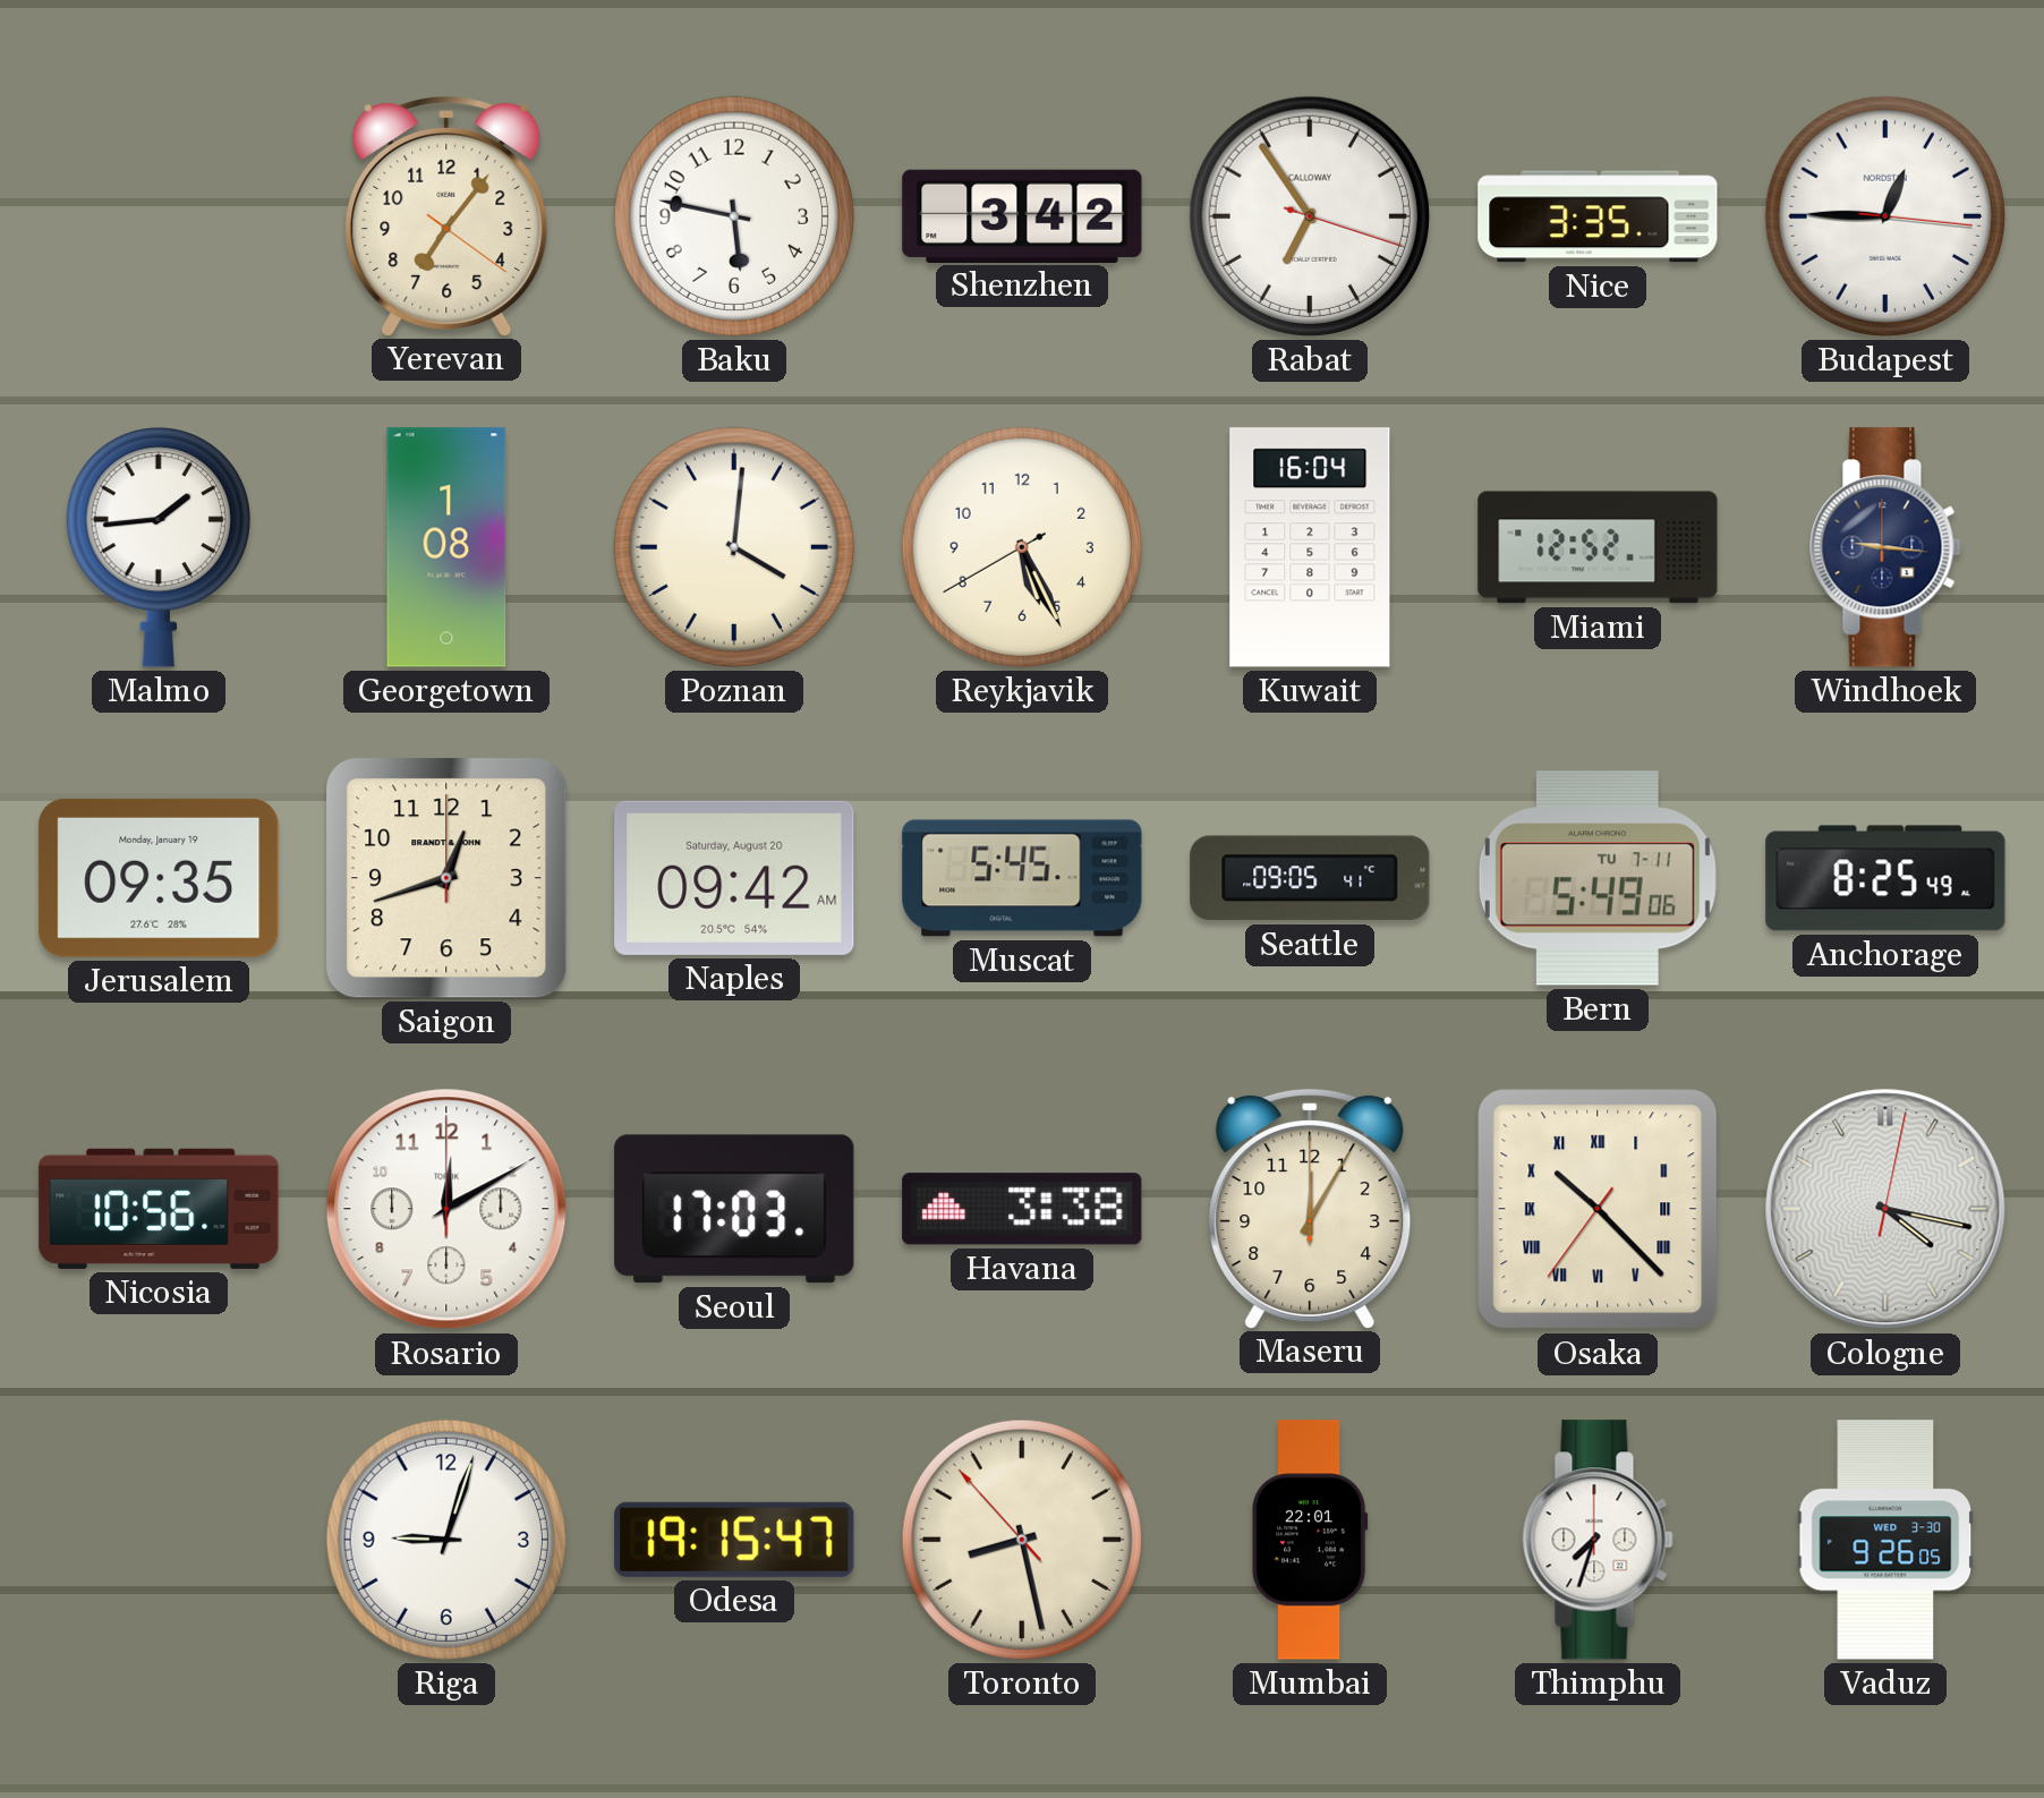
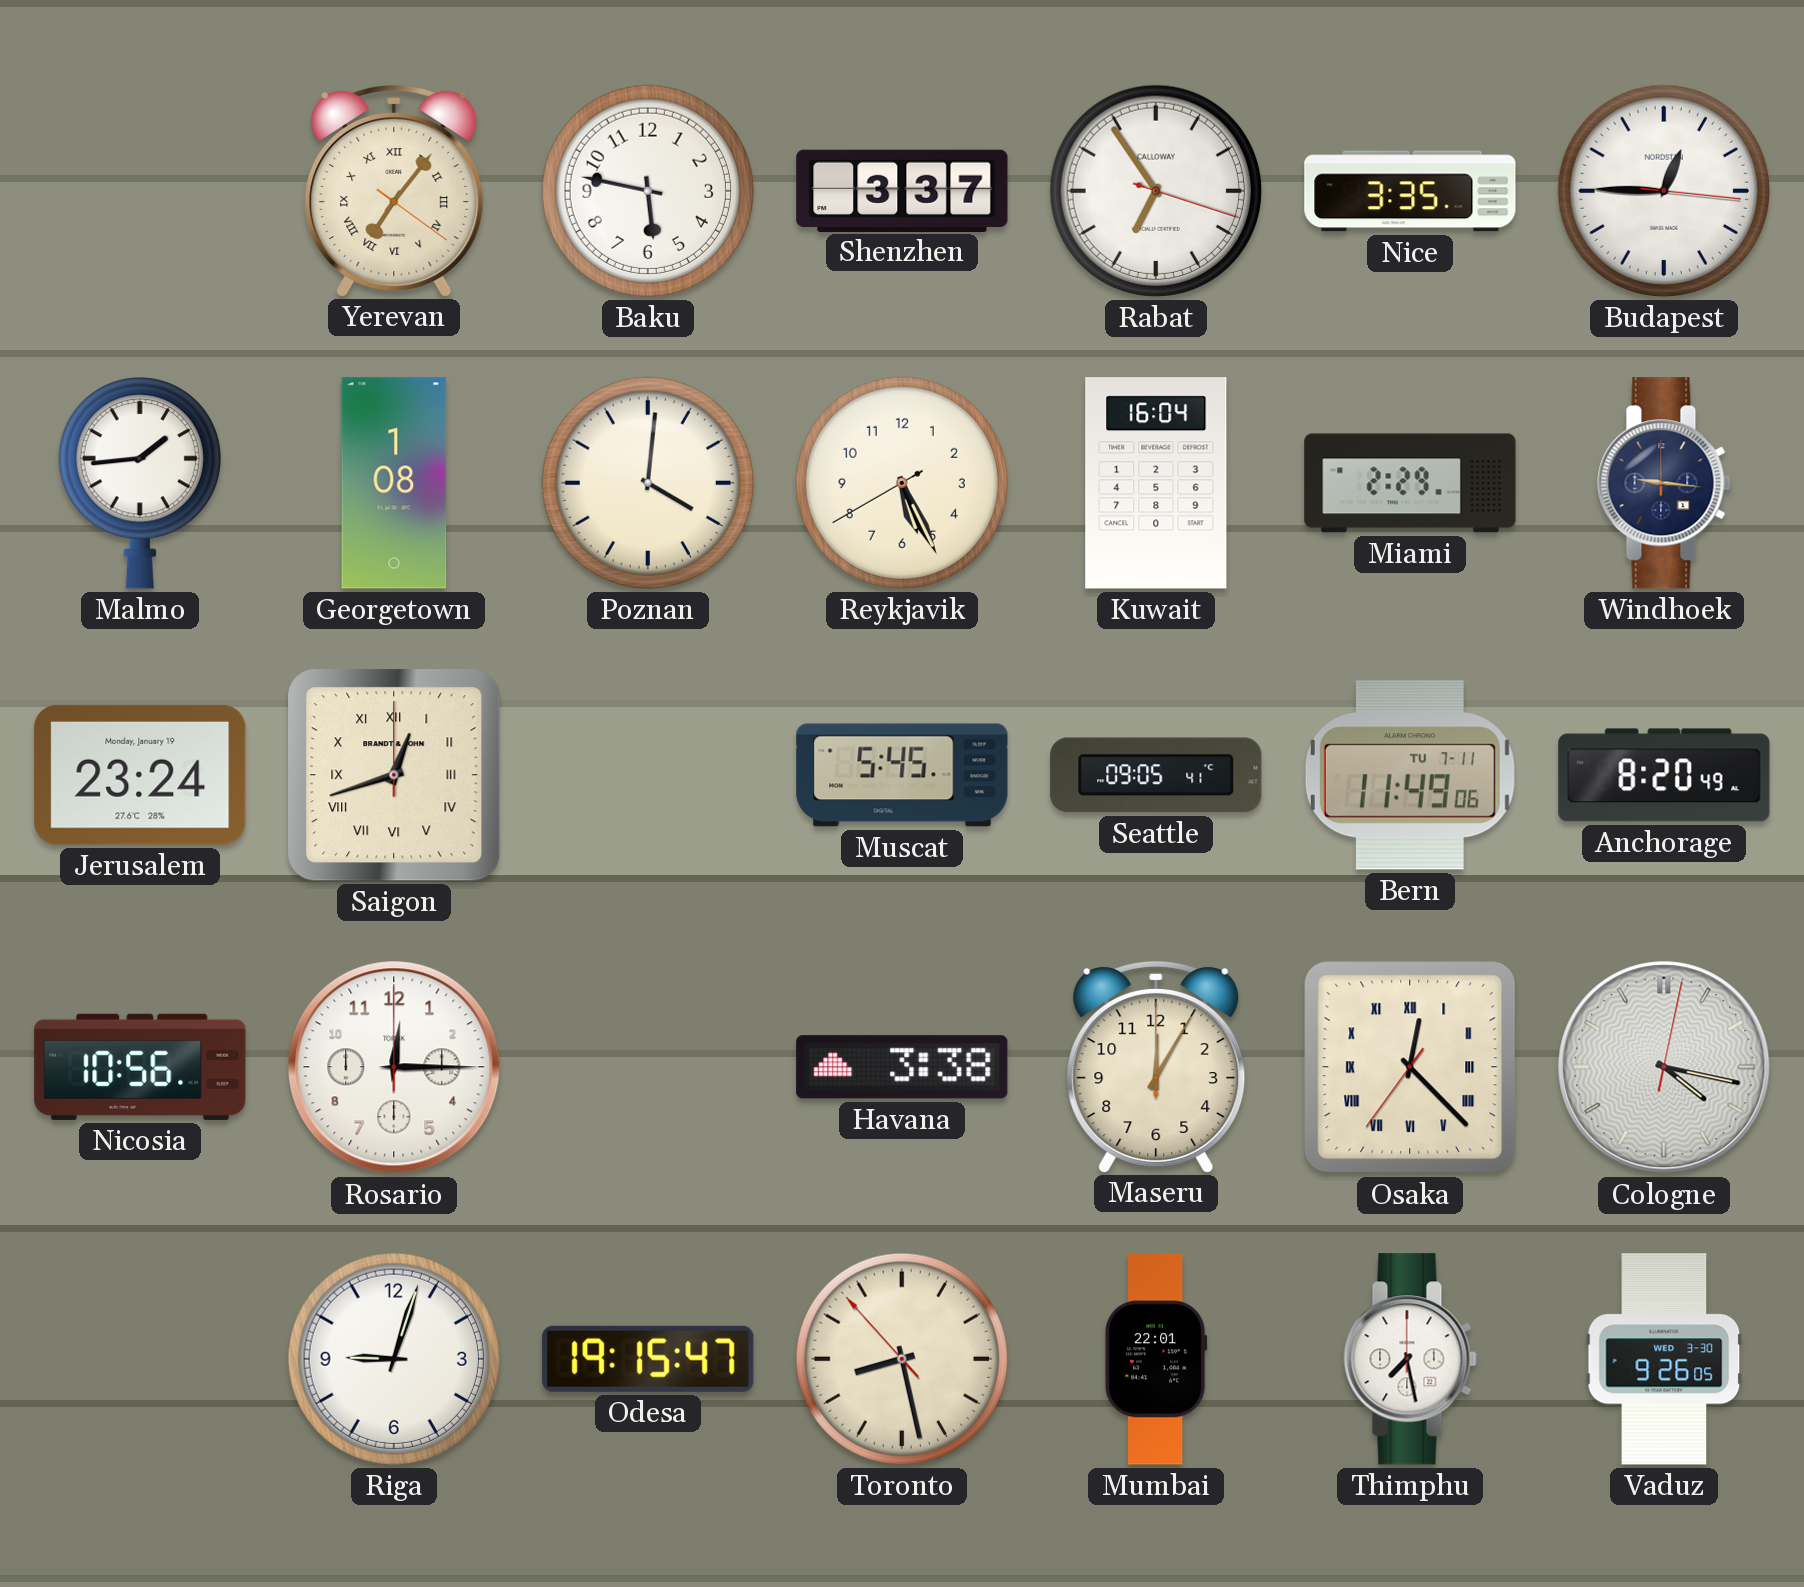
Yerevan numerals: Arabic -> Roman (394, 190)
Shenzhen: 3:42 -> 3:37 (902, 190)
Miami: 12:52 -> 2:29 (1410, 483)
Jerusalem: 09:35 -> 23:24 (140, 775)
Saigon numerals: Arabic -> Roman (394, 775)
Naples: 09:42 -> none (734, 878)
Bern: 5:49 -> 11:49 (1410, 775)
Anchorage: 8:25 -> 8:20 (1664, 775)
Rosario: 12:10 -> 12:15 (394, 1067)
Seoul: 17:03 -> none (734, 1209)
Osaka: 10:22 -> 12:22 (1410, 1067)
Thimphu: 7:33 -> 7:28 (1410, 1359)
